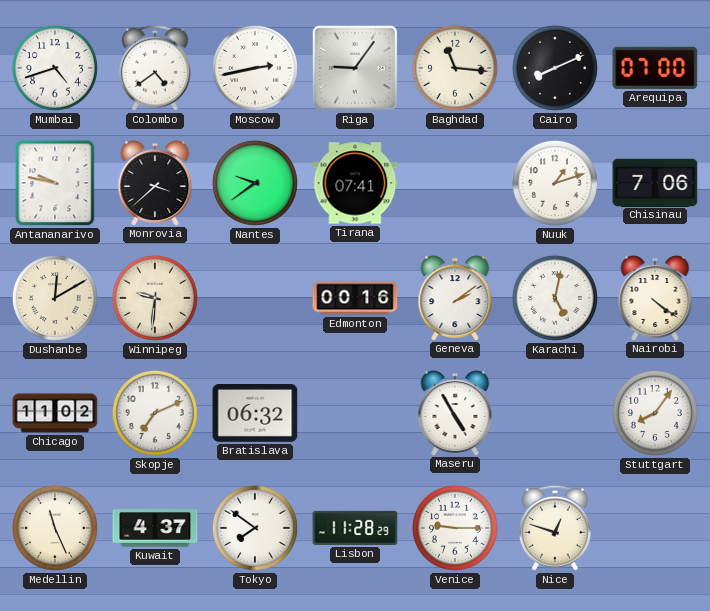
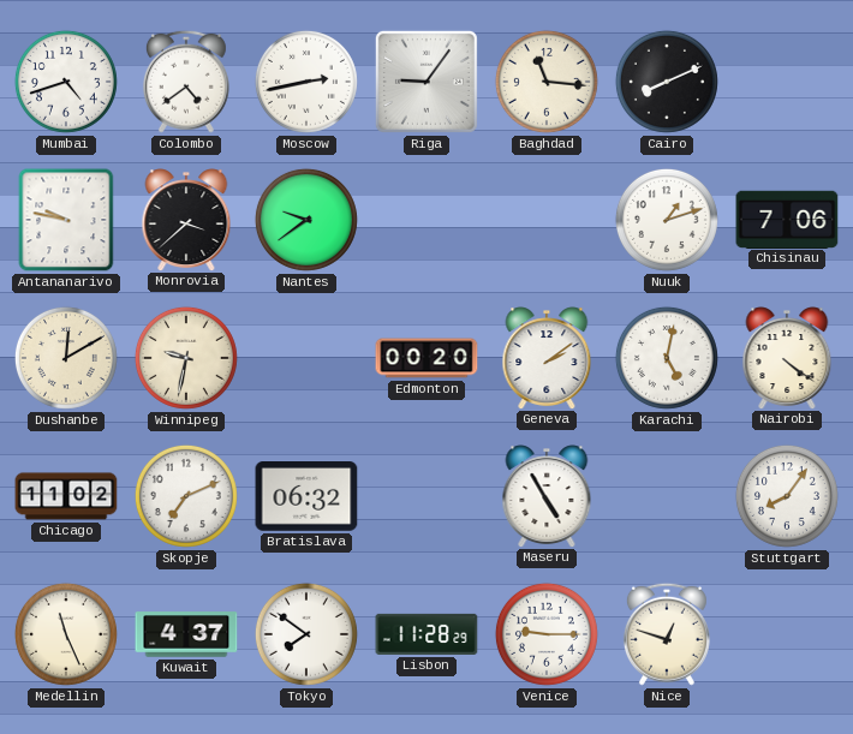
Arequipa: 07:00 -> none (655, 68)
Tirana: 07:41 -> none (355, 183)
Winnipeg: 9:31 -> 9:32 (186, 358)
Edmonton: 00:16 -> 00:20 (426, 358)
